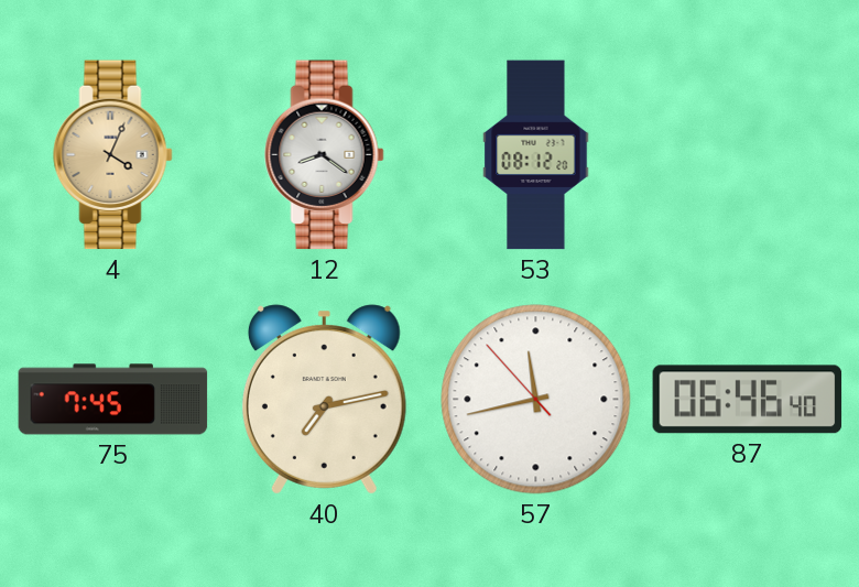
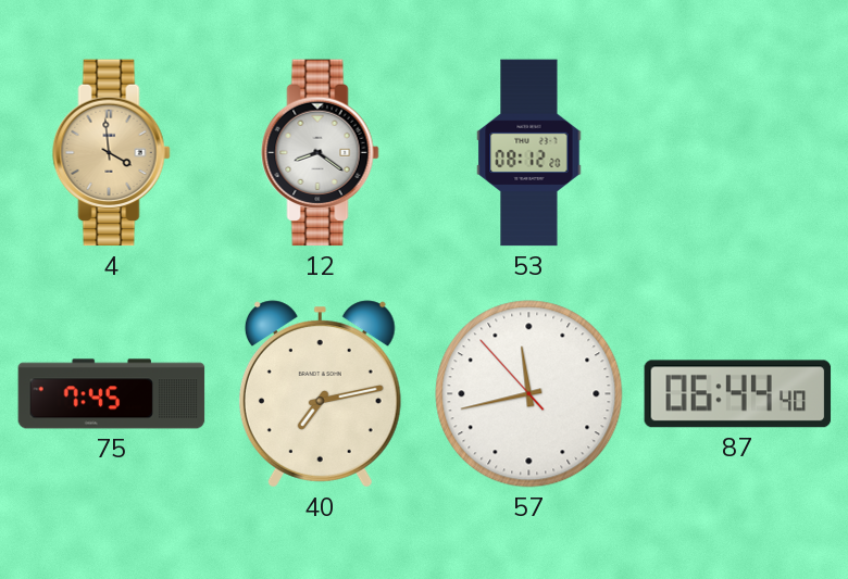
4: 4:04 -> 3:59 (112, 153)
87: 06:46 -> 06:44 (738, 394)
